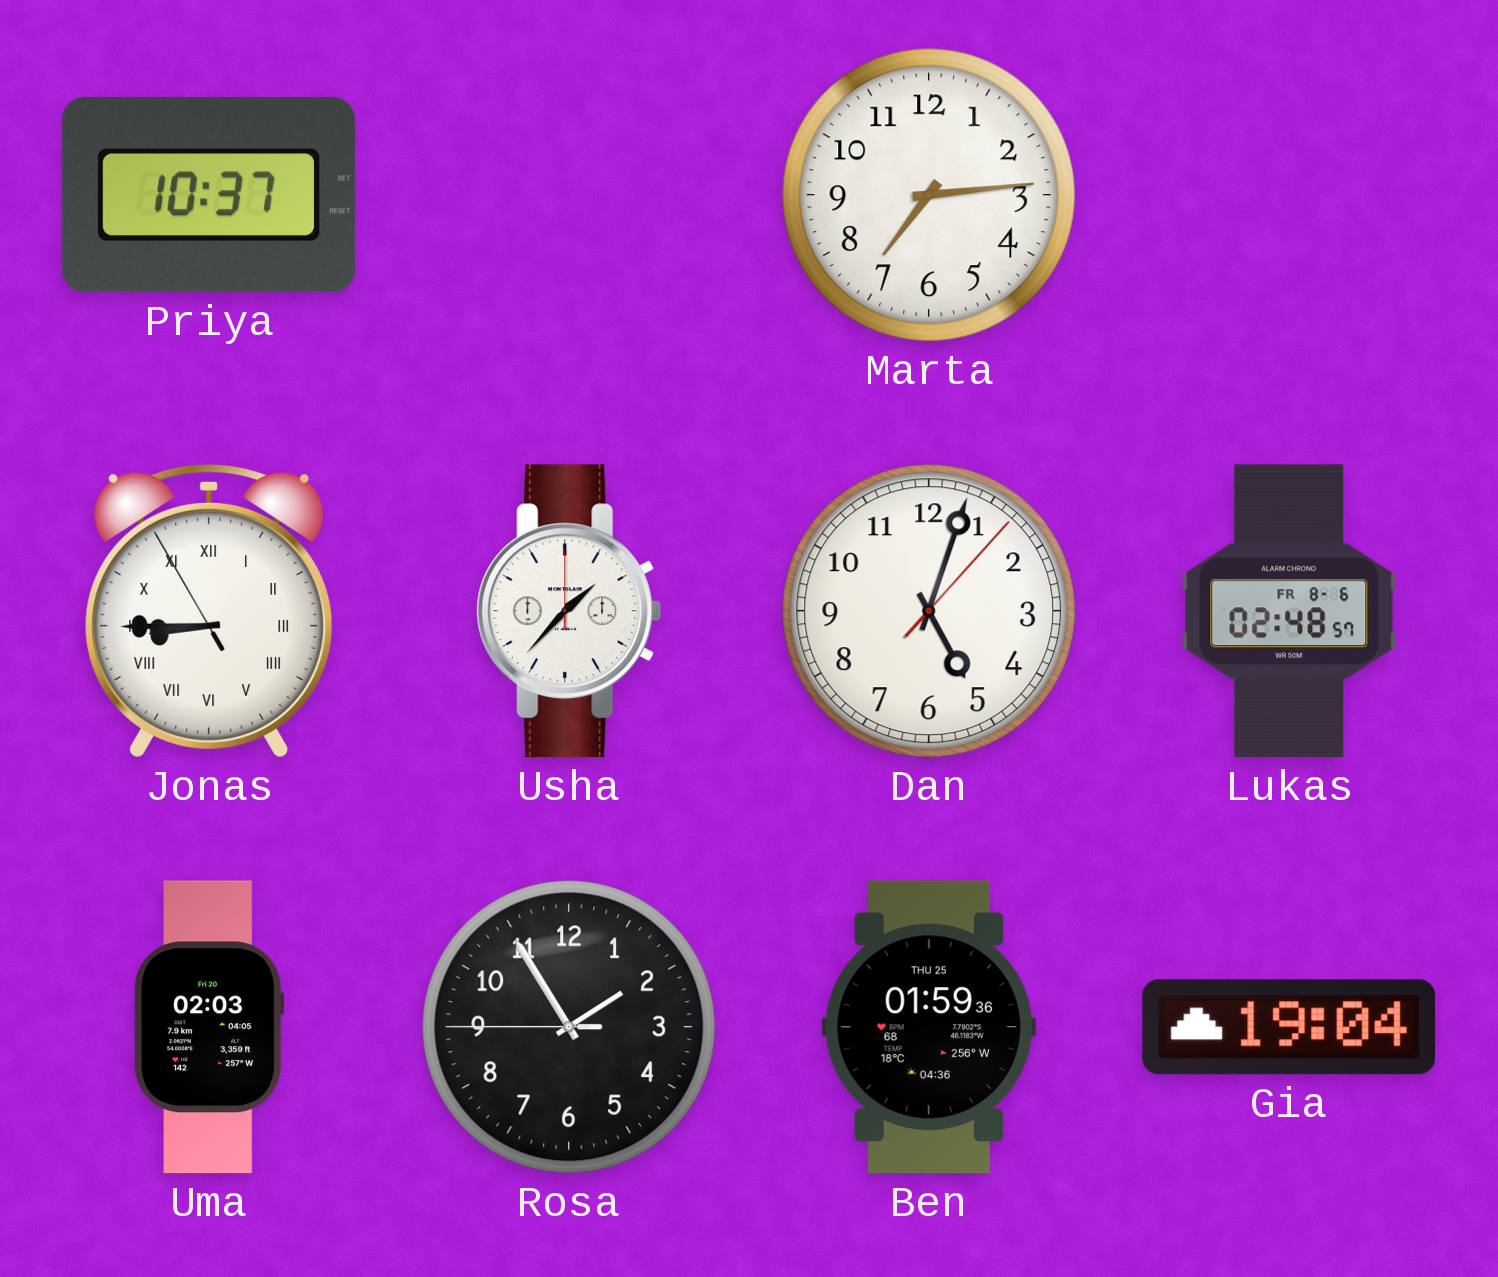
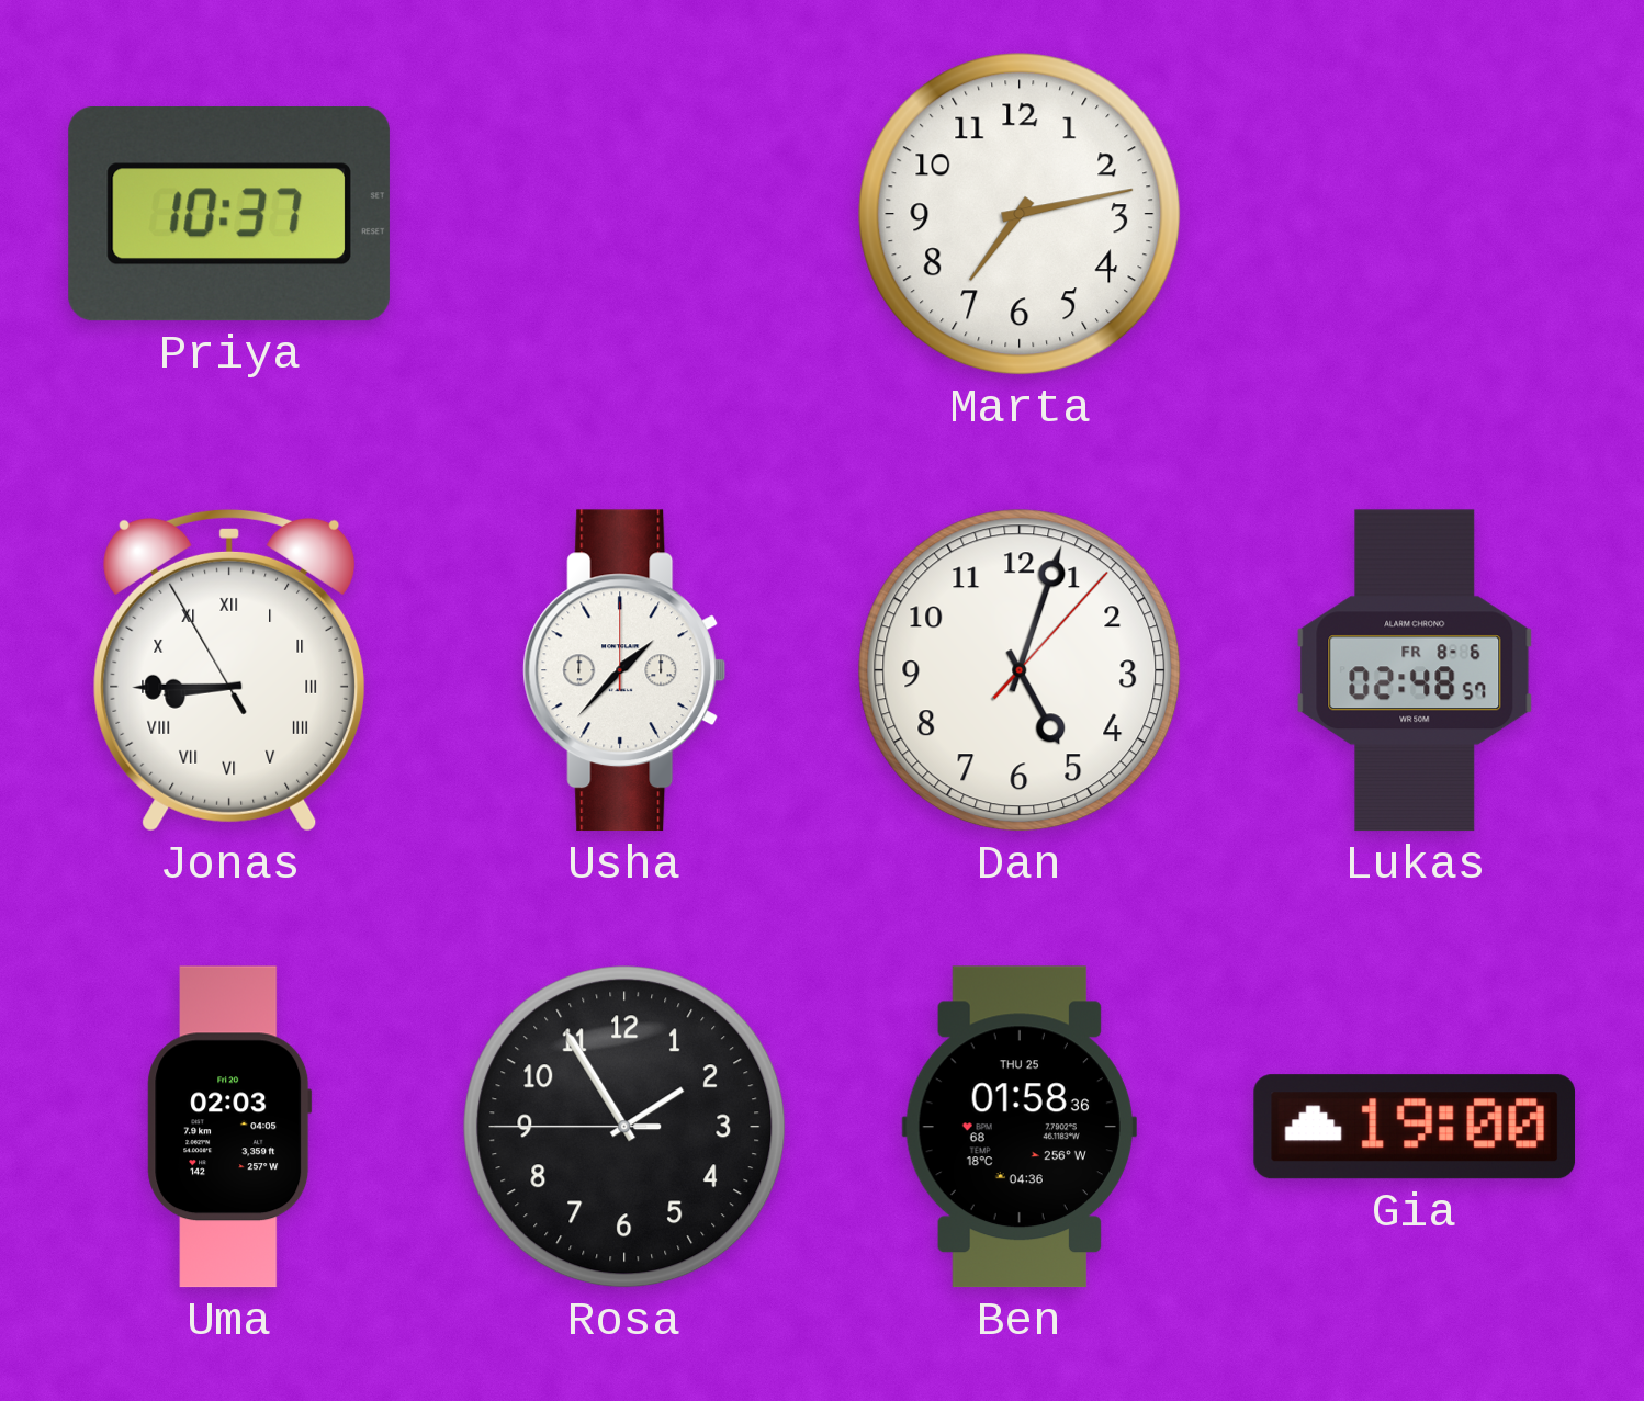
Marta: 7:14 -> 7:13 (1020, 214)
Ben: 01:59 -> 01:58 (1020, 1127)
Gia: 19:04 -> 19:00 (1415, 1127)
